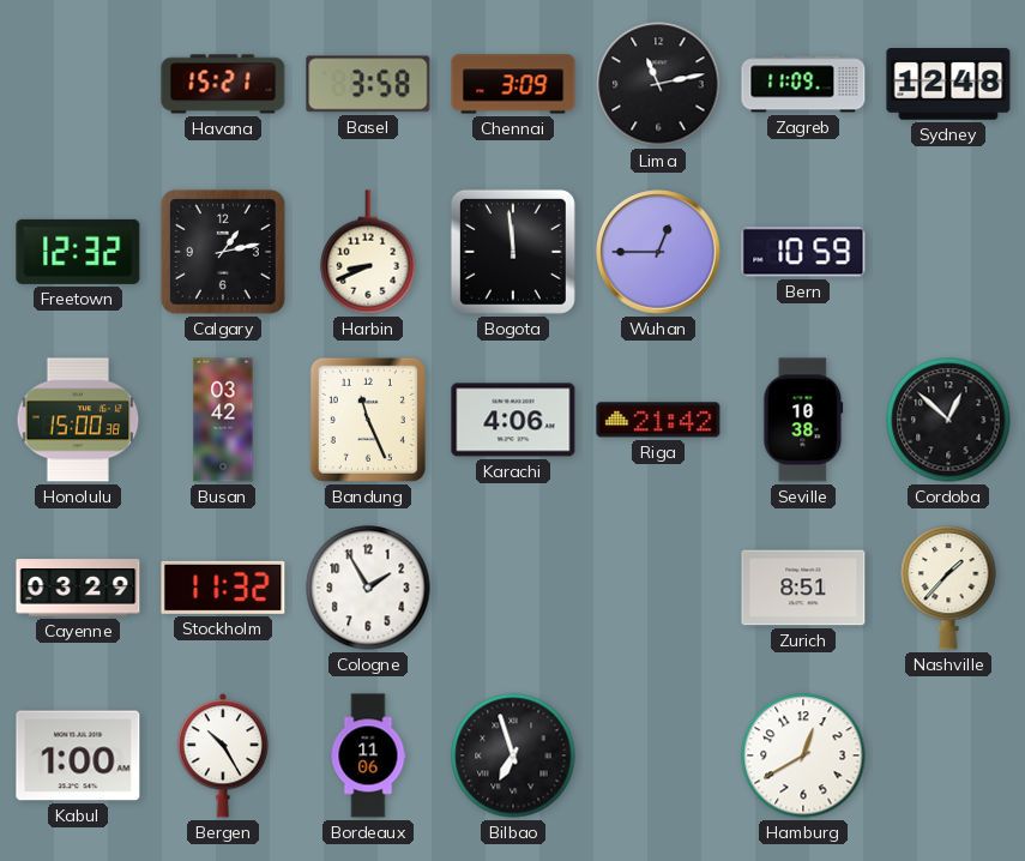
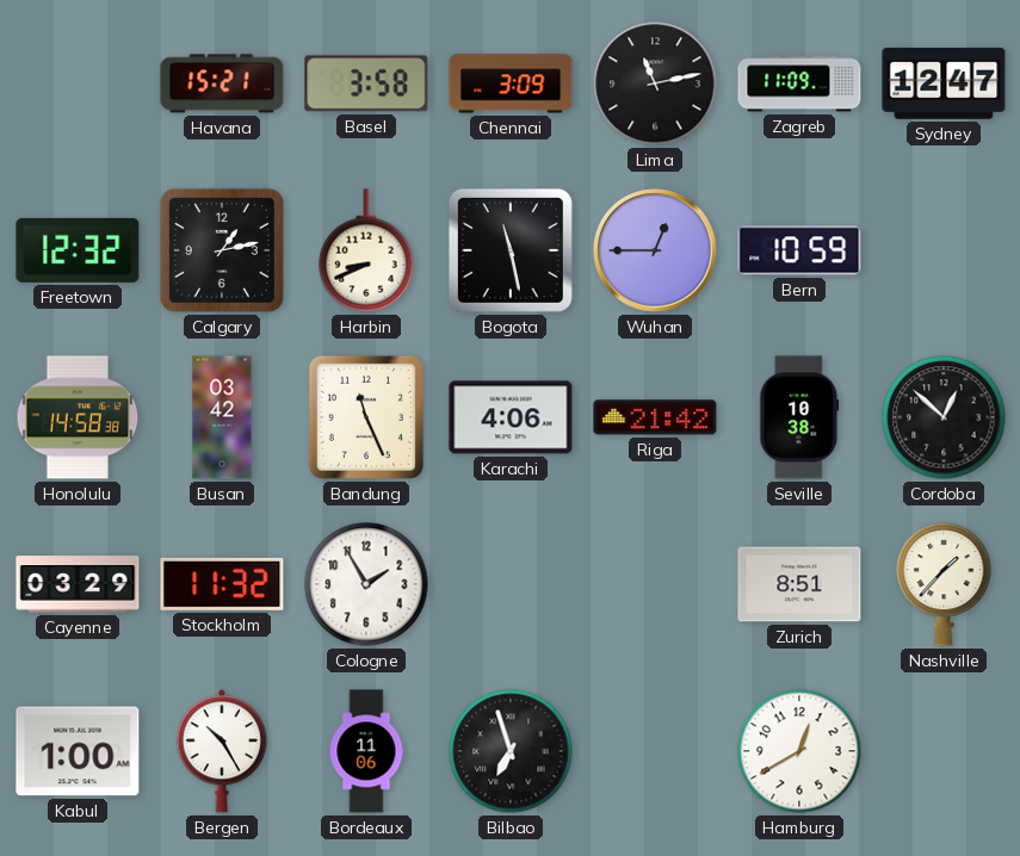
Sydney: 12:48 -> 12:47 (944, 83)
Bogota: 11:59 -> 11:28 (511, 250)
Honolulu: 15:00 -> 14:58 (78, 417)
